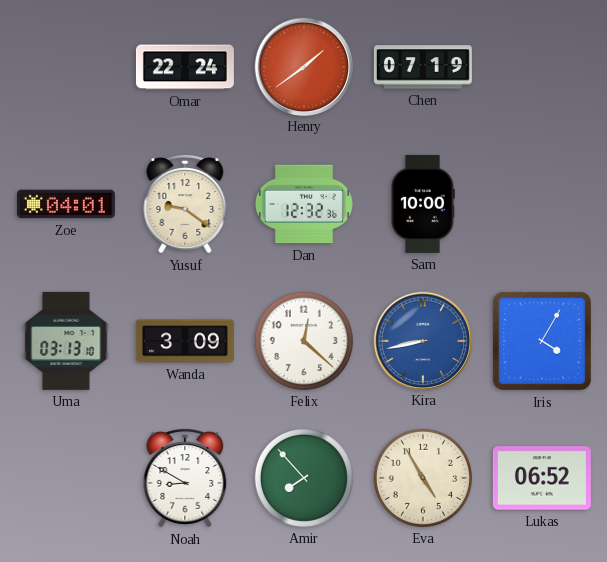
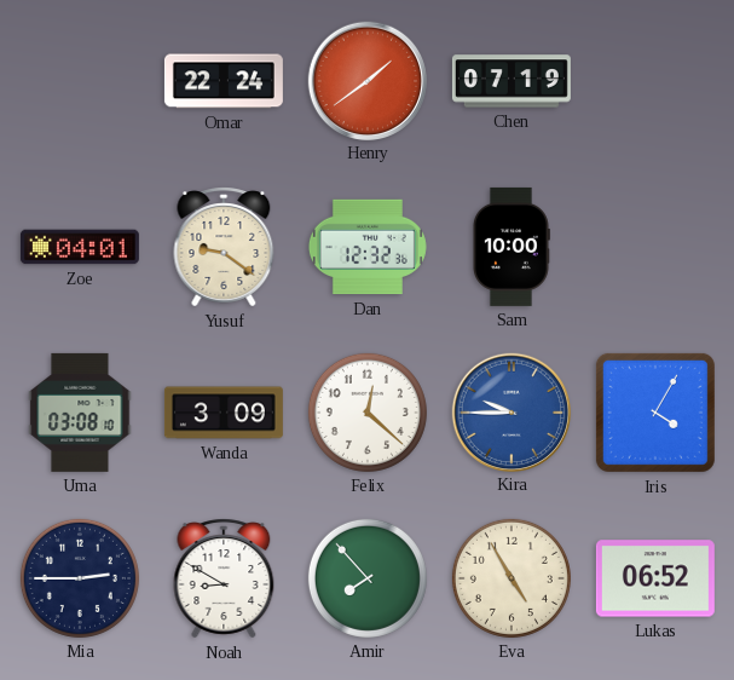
Uma: 03:13 -> 03:08 (80, 413)
Kira: 8:43 -> 9:45 (510, 411)
Mia: none -> 2:45 (80, 578)
